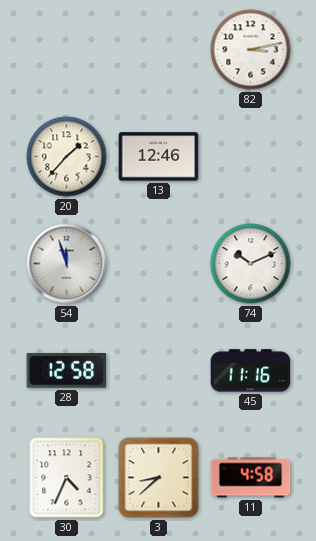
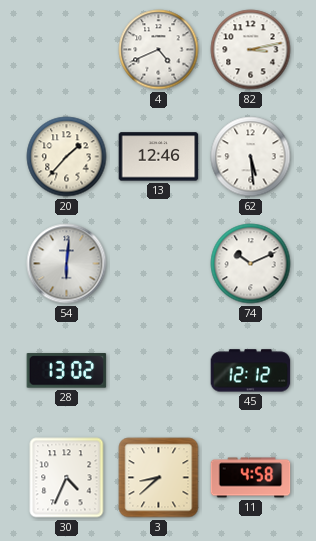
4: none -> 4:41 (159, 50)
62: none -> 5:29 (251, 157)
54: 11:57 -> 6:01 (67, 264)
28: 12:58 -> 13:02 (67, 371)
45: 11:16 -> 12:12 (251, 371)
